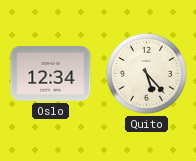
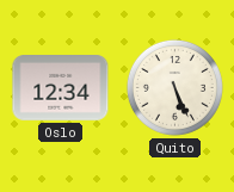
Quito: 5:23 -> 5:26 (174, 87)
